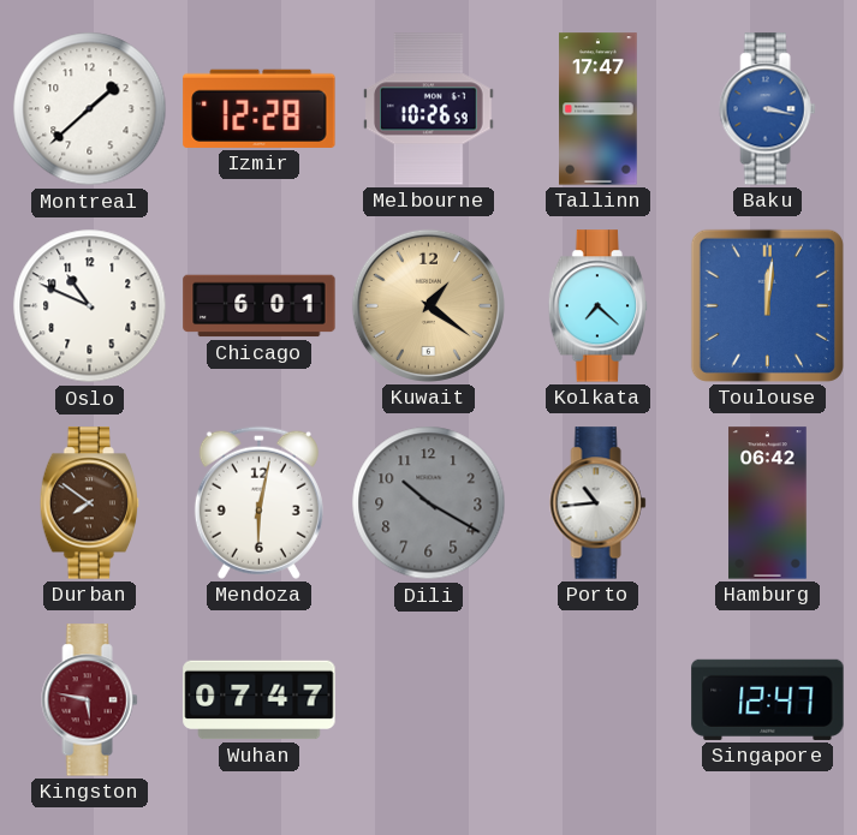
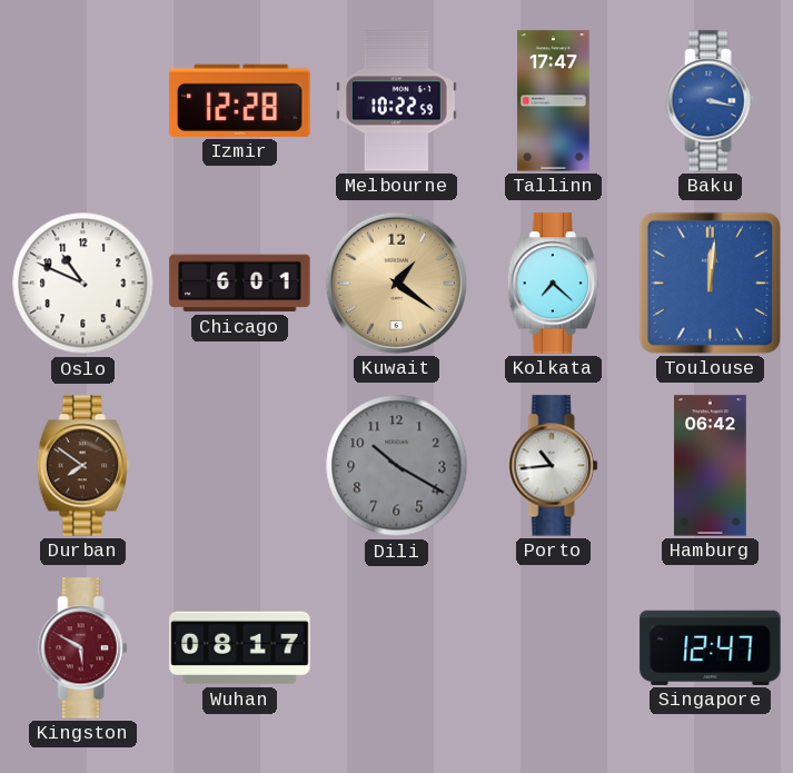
Montreal: 1:38 -> none (90, 109)
Melbourne: 10:26 -> 10:22 (397, 101)
Mendoza: 6:02 -> none (258, 502)
Kingston: 5:47 -> 5:50 (83, 648)
Wuhan: 07:47 -> 08:17 (240, 648)
